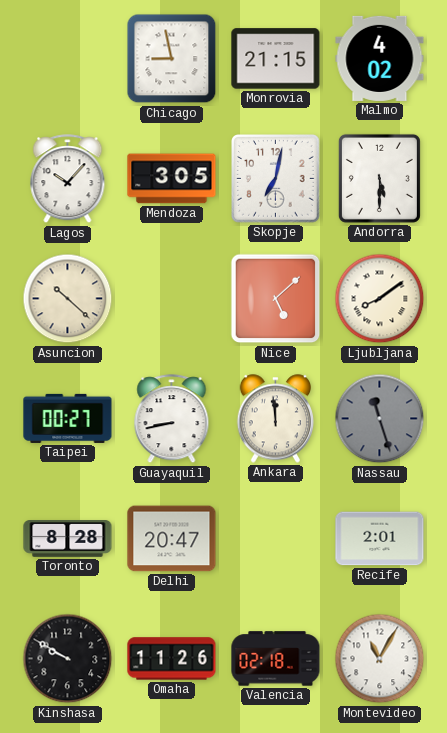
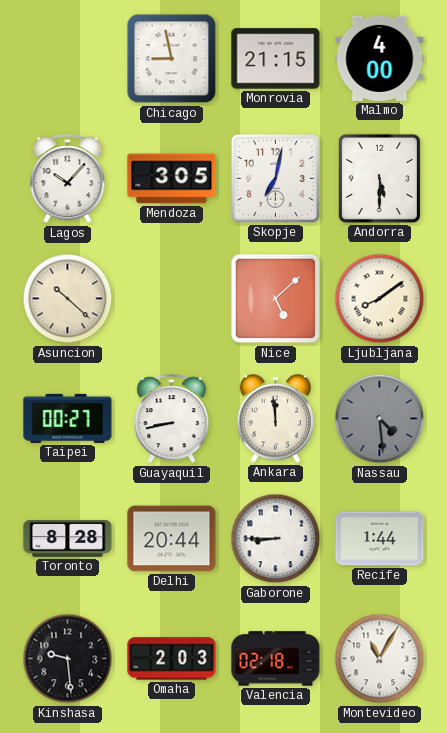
Malmo: 4:02 -> 4:00 (380, 58)
Nassau: 11:27 -> 4:29 (380, 419)
Delhi: 20:47 -> 20:44 (172, 539)
Gaborone: none -> 8:45 (276, 539)
Recife: 2:01 -> 1:44 (380, 539)
Kinshasa: 9:50 -> 9:29 (68, 659)
Omaha: 11:26 -> 2:03 (172, 659)
